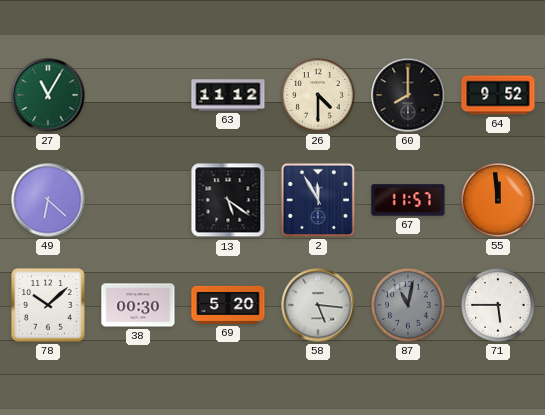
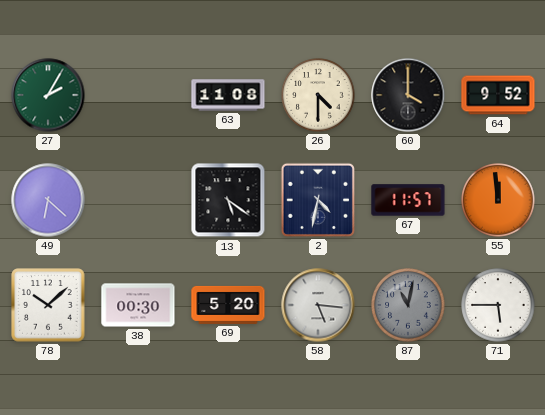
27: 11:05 -> 2:05 (48, 95)
63: 11:12 -> 11:08 (228, 95)
60: 8:00 -> 4:00 (408, 95)
2: 11:55 -> 4:32 (318, 200)
